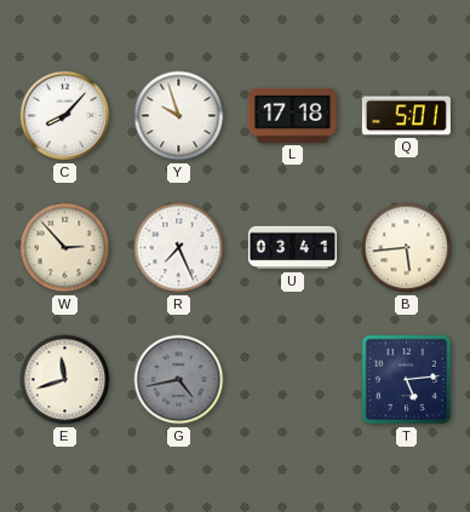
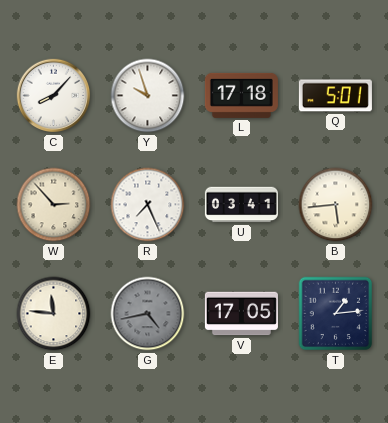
E: 11:42 -> 11:46 (54, 314)
V: none -> 17:05 (241, 314)
T: 5:14 -> 1:14 (336, 314)
